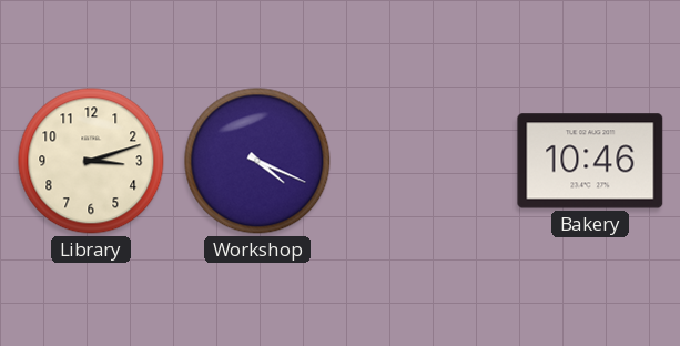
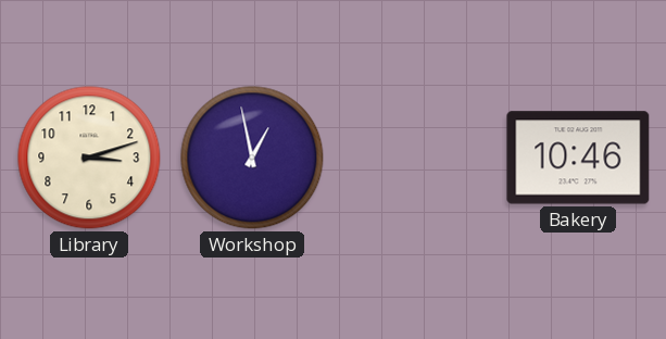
Workshop: 4:19 -> 12:58 (252, 158)
